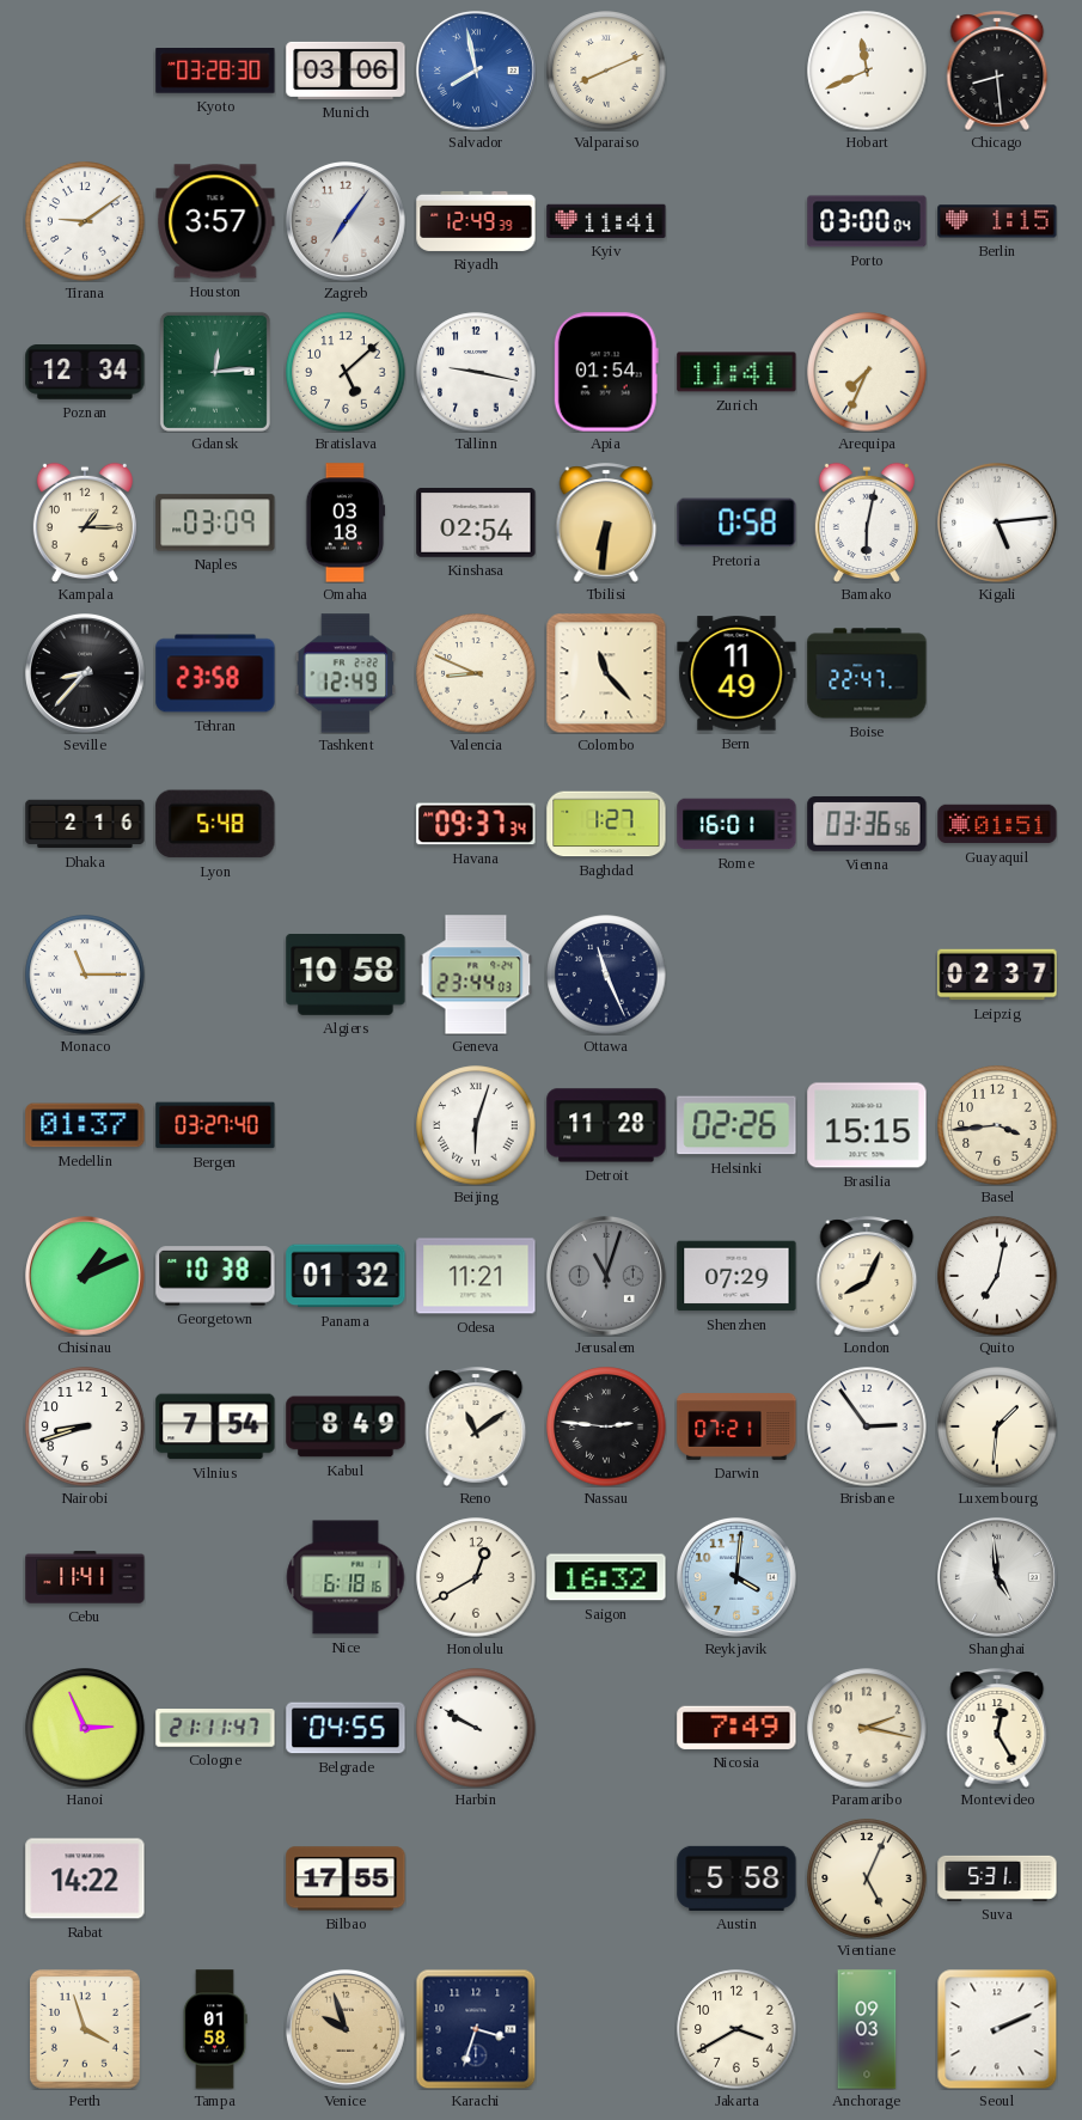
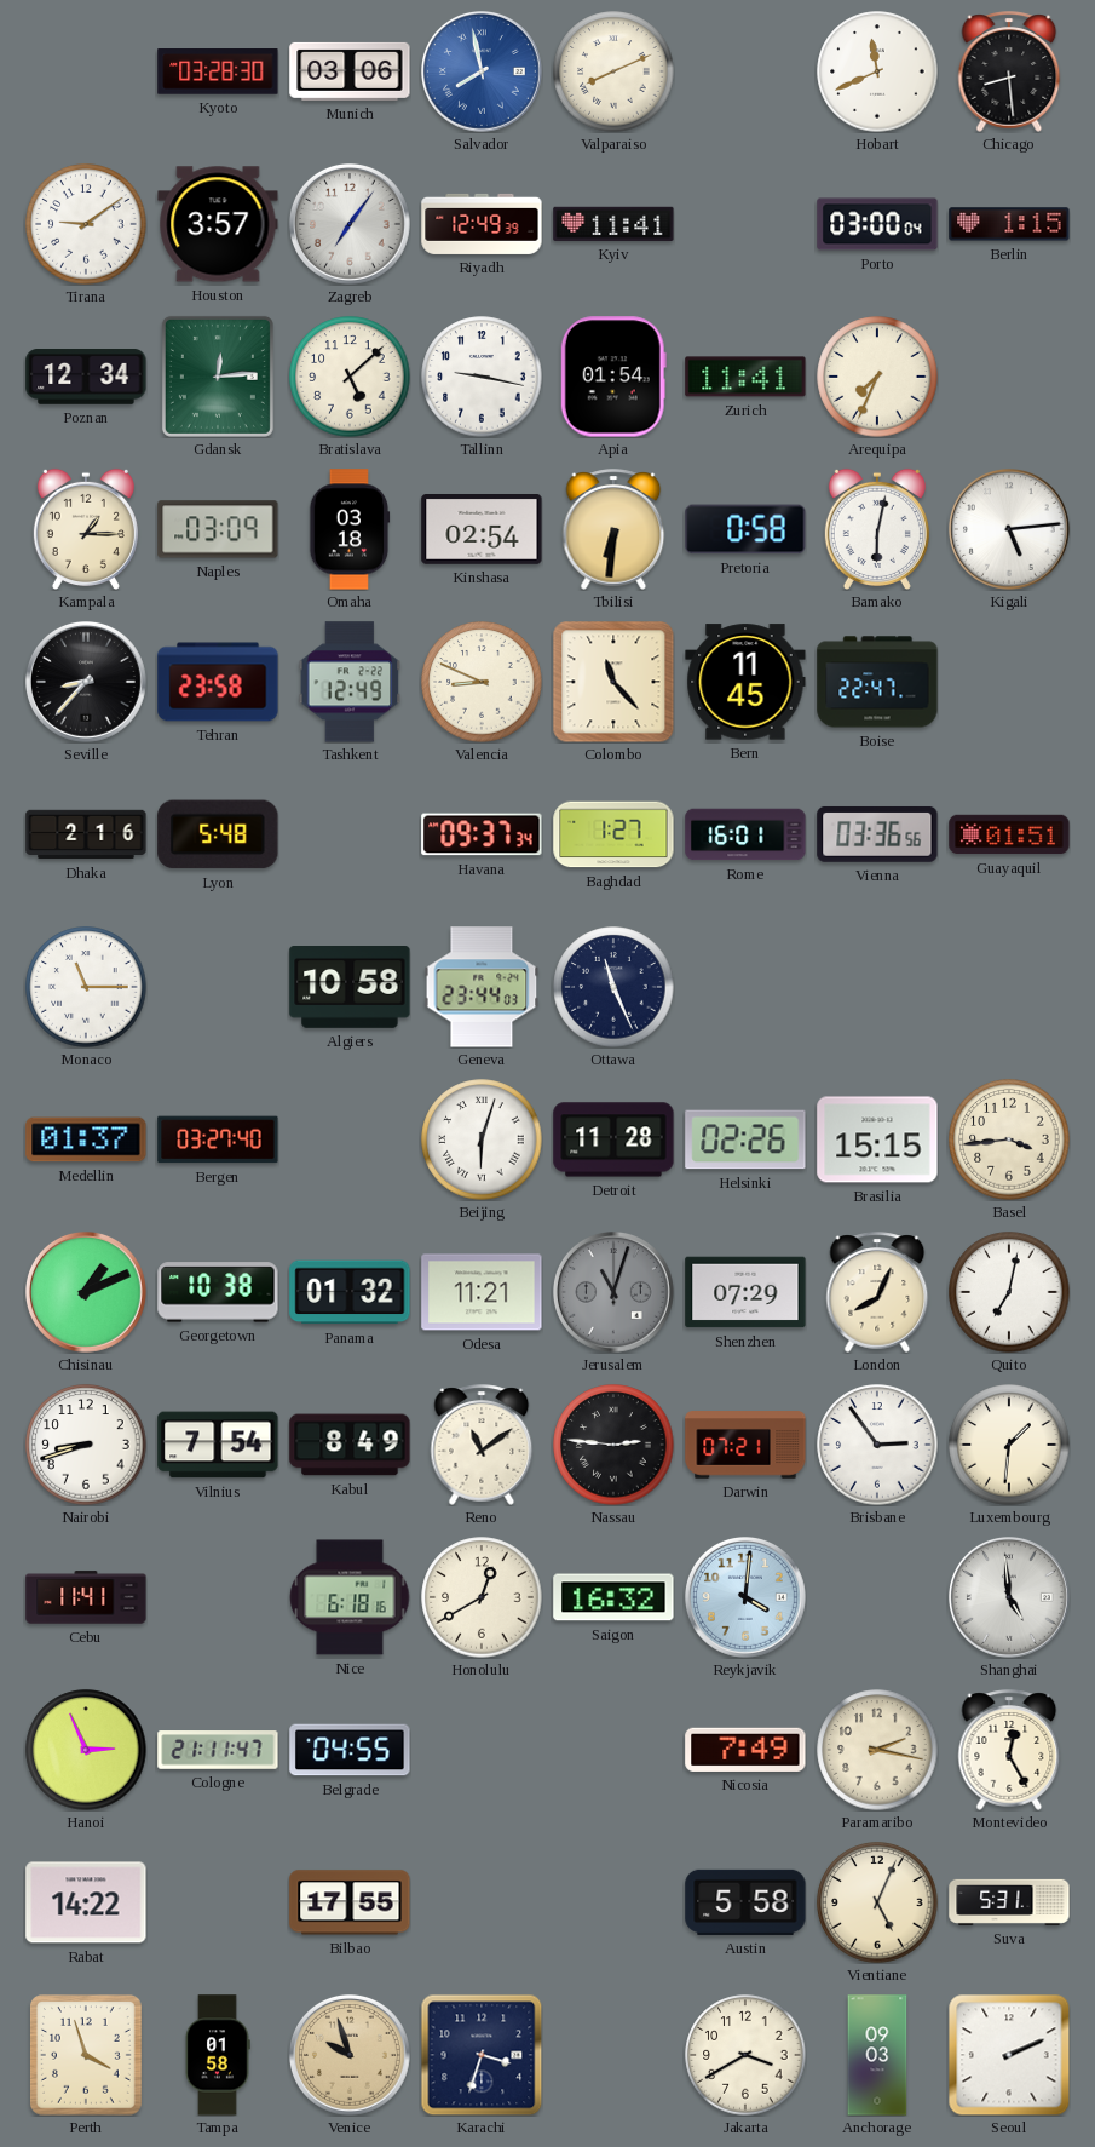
Bern: 11:49 -> 11:45 (745, 682)
Leipzig: 02:37 -> none (997, 975)
Harbin: 9:50 -> none (476, 1728)
